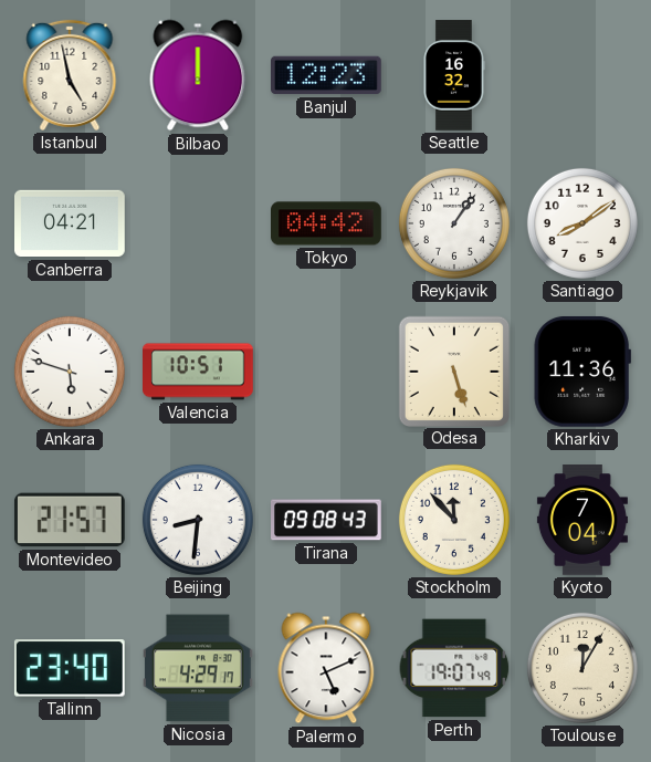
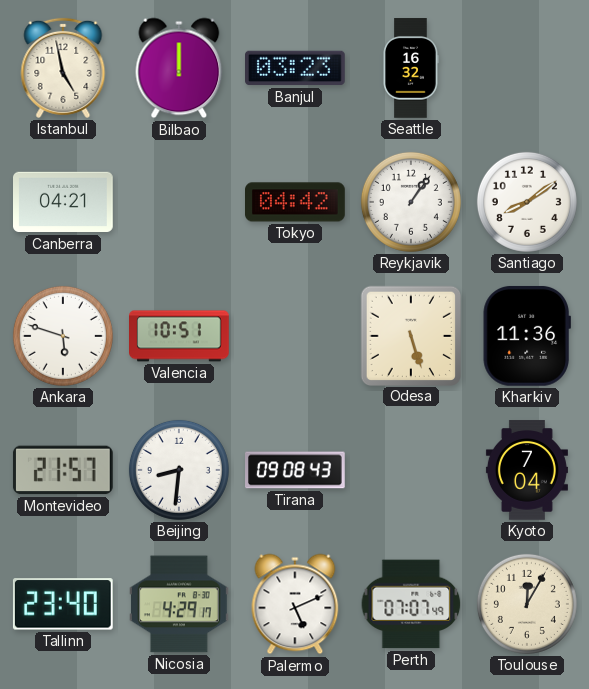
Banjul: 12:23 -> 03:23 (296, 68)
Stockholm: 11:53 -> none (454, 520)
Perth: 19:07 -> 07:07 (411, 604)
